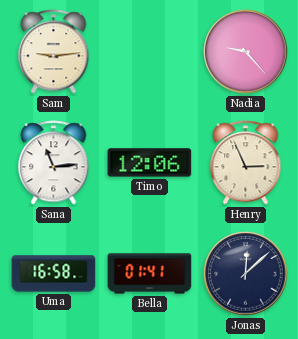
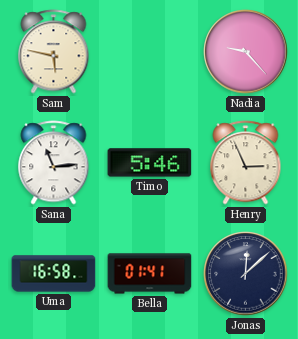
Sam: 9:14 -> 5:47 (54, 52)
Timo: 12:06 -> 5:46 (150, 163)
